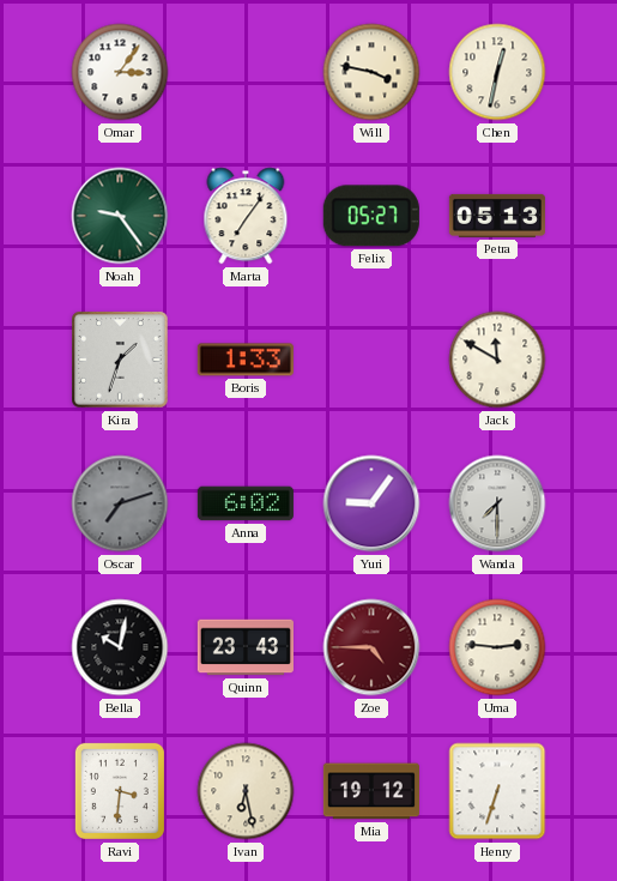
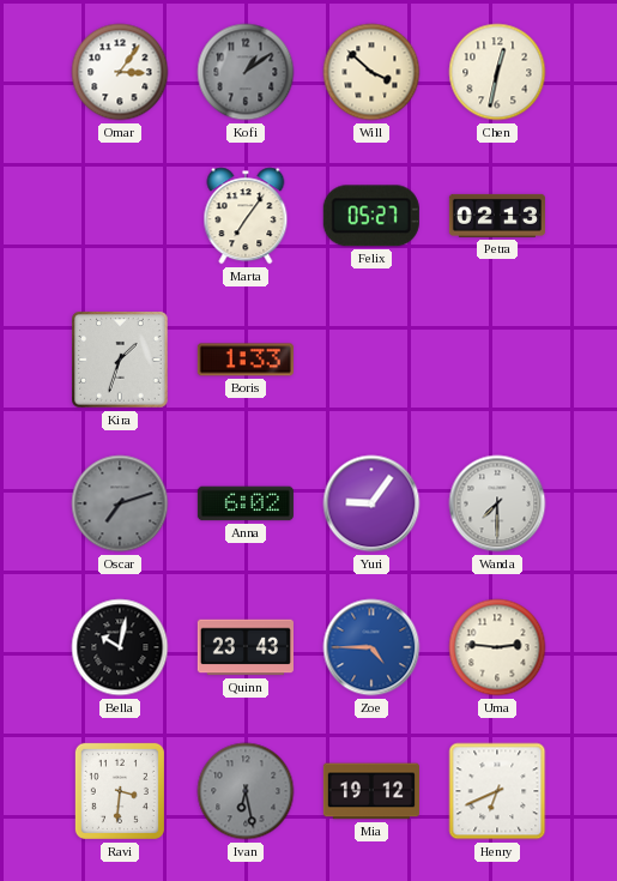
Kofi: none -> 1:09 (246, 72)
Will: 3:47 -> 3:52 (371, 72)
Noah: 9:24 -> none (120, 216)
Petra: 05:13 -> 02:13 (497, 216)
Jack: 11:50 -> none (497, 360)
Zoe dial: burgundy -> blue (371, 647)
Ivan dial: cream -> grey (246, 791)
Henry: 6:33 -> 6:41 (497, 791)
